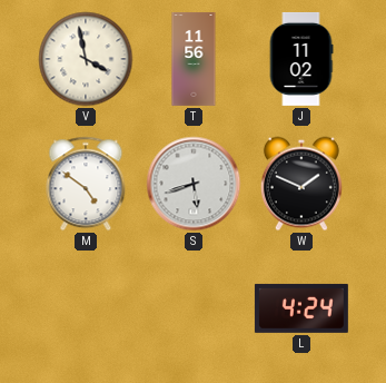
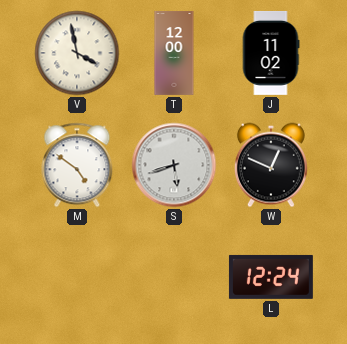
T: 11:56 -> 12:00 (174, 54)
W: 1:49 -> 12:49 (271, 165)
L: 4:24 -> 12:24 (271, 277)
